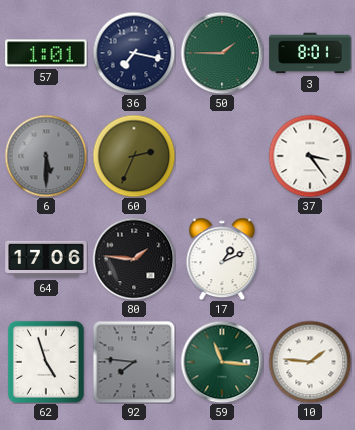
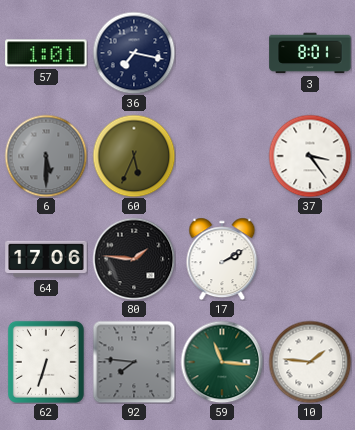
50: 1:45 -> none (222, 53)
60: 2:34 -> 5:34 (134, 156)
17: 1:11 -> 2:10 (222, 259)
62: 4:57 -> 6:33 (46, 362)
